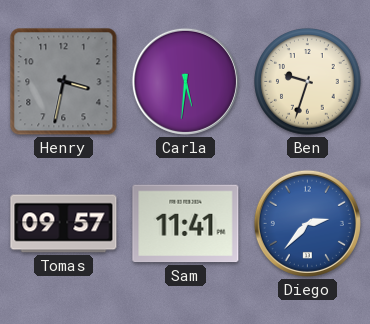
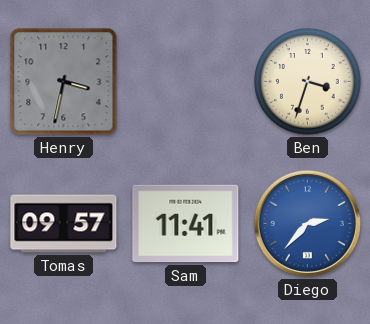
Carla: 5:31 -> none (185, 81)
Ben: 9:33 -> 3:33 (308, 82)
